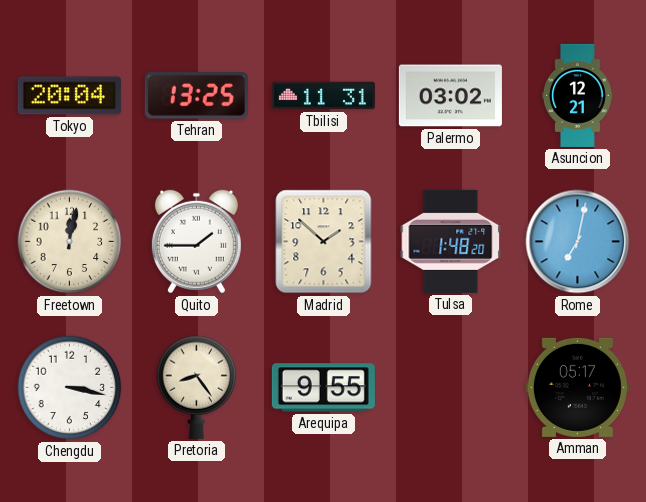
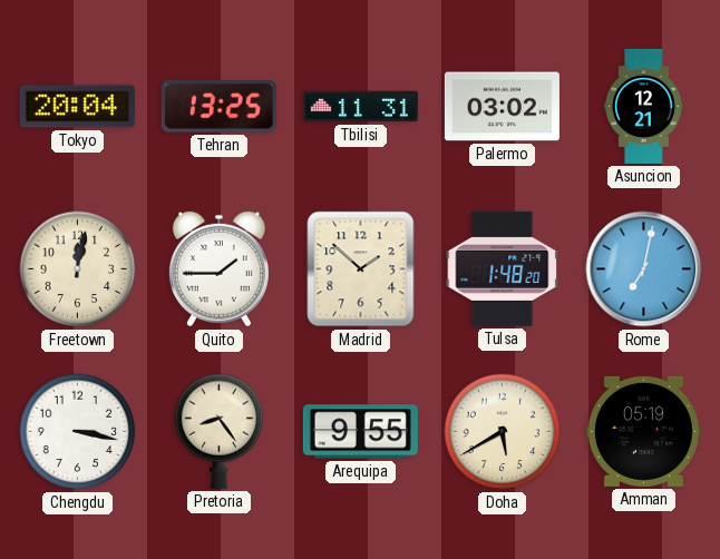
Doha: none -> 5:40 (503, 432)
Amman: 05:17 -> 05:19 (643, 431)
